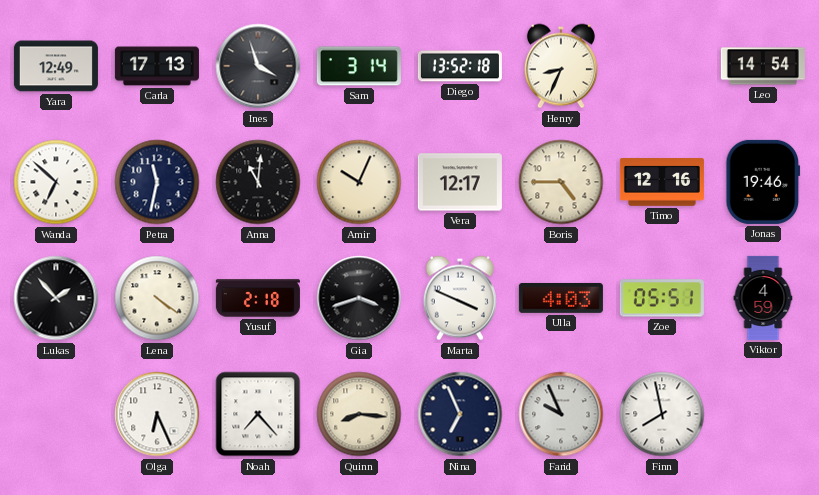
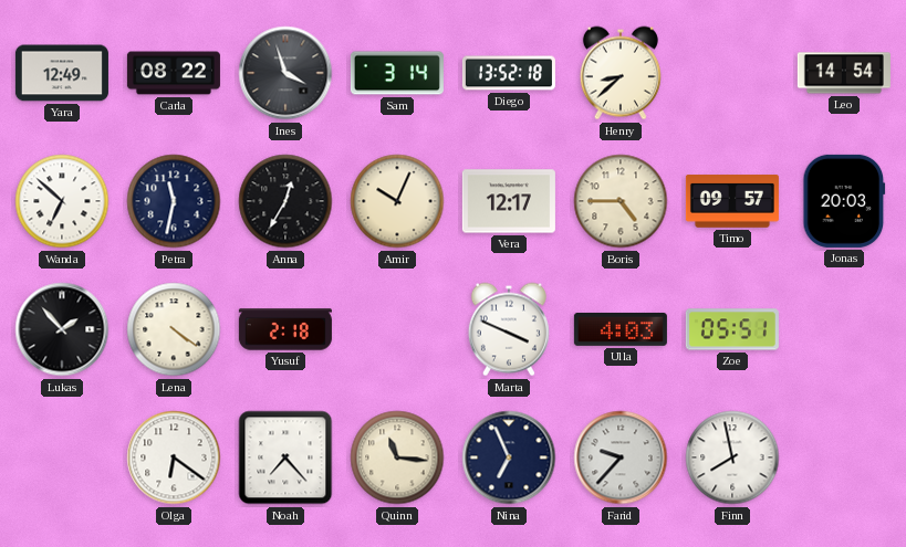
Carla: 17:13 -> 08:22 (174, 73)
Henry: 8:34 -> 8:38 (621, 73)
Anna: 11:01 -> 12:35 (285, 201)
Timo: 12:16 -> 09:57 (732, 201)
Jonas: 19:46 -> 20:03 (844, 201)
Gia: 3:42 -> none (359, 298)
Viktor: 4:59 -> none (763, 298)
Olga: 6:26 -> 6:21 (174, 457)
Quinn: 8:16 -> 11:16 (397, 457)
Farid: 9:56 -> 9:37 (621, 457)
